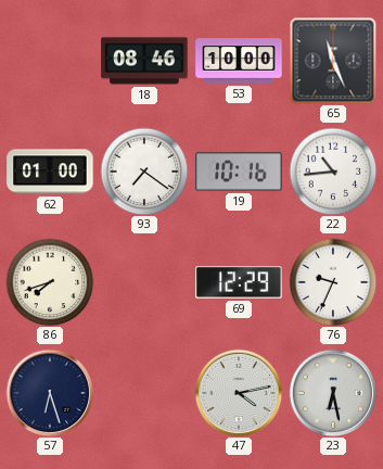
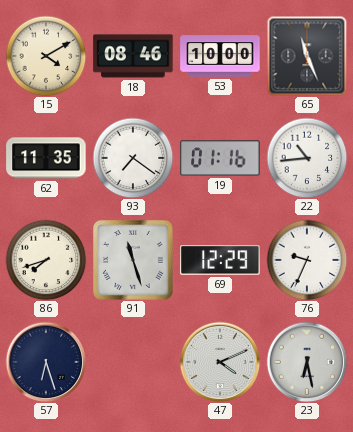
15: none -> 4:10 (46, 56)
62: 01:00 -> 11:35 (46, 158)
19: 10:16 -> 01:16 (220, 158)
91: none -> 11:27 (134, 261)
47: 4:13 -> 4:11 (220, 362)
